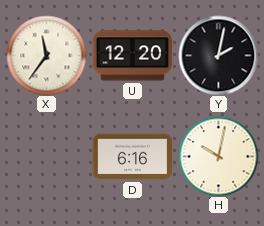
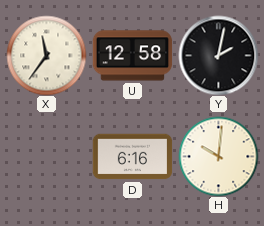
U: 12:20 -> 12:58 (132, 56)
H: 10:02 -> 10:01 (218, 156)
